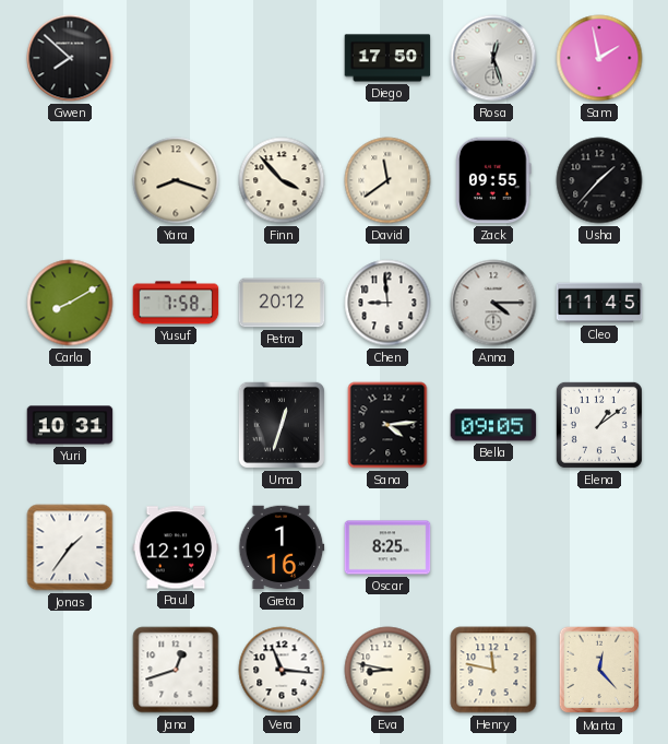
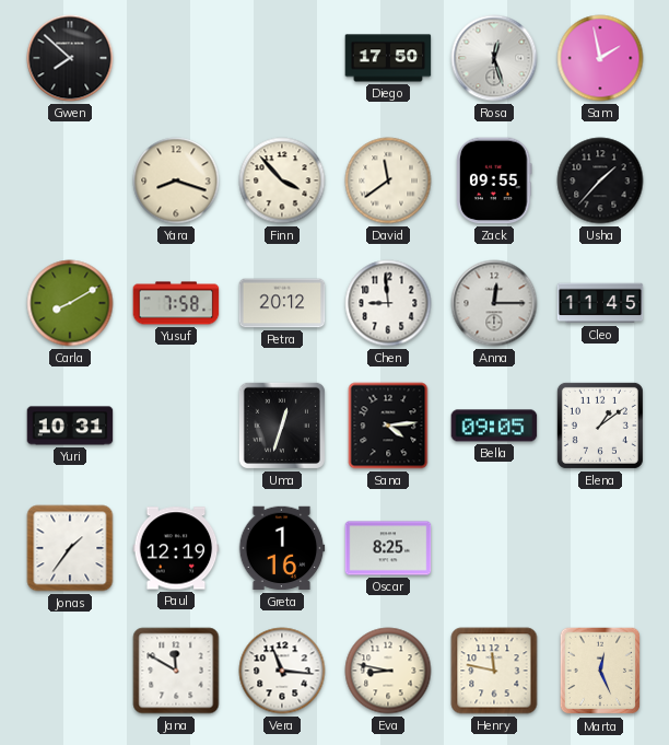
Anna: 4:15 -> 12:15 (494, 303)
Jana: 12:42 -> 11:50 (176, 671)
Marta: 12:23 -> 12:26 (600, 671)
